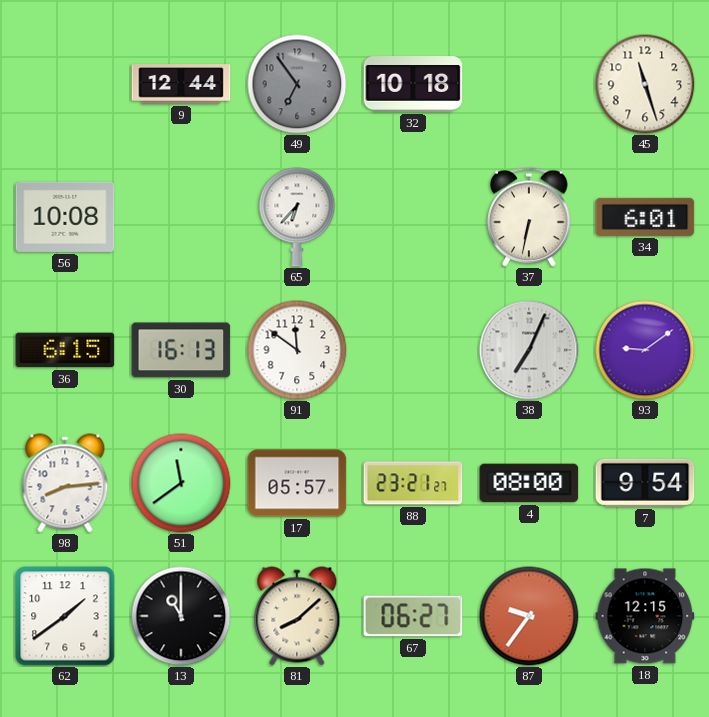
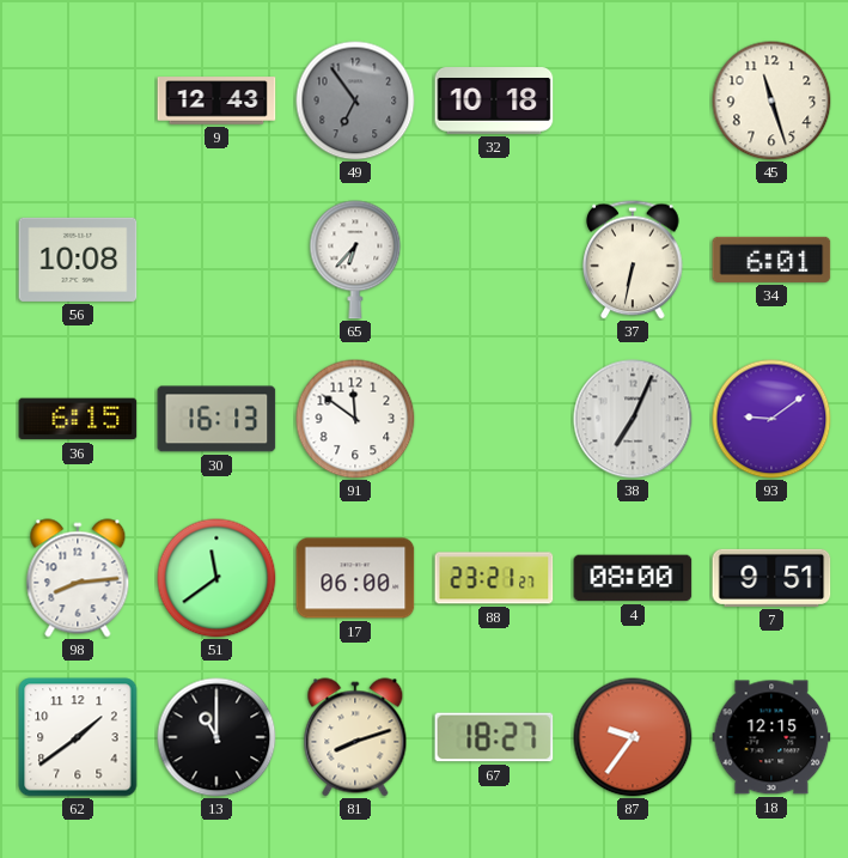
9: 12:44 -> 12:43 (216, 101)
17: 05:57 -> 06:00 (355, 578)
7: 9:54 -> 9:51 (771, 578)
81: 8:08 -> 8:12 (355, 737)
67: 06:27 -> 18:27 (494, 737)
